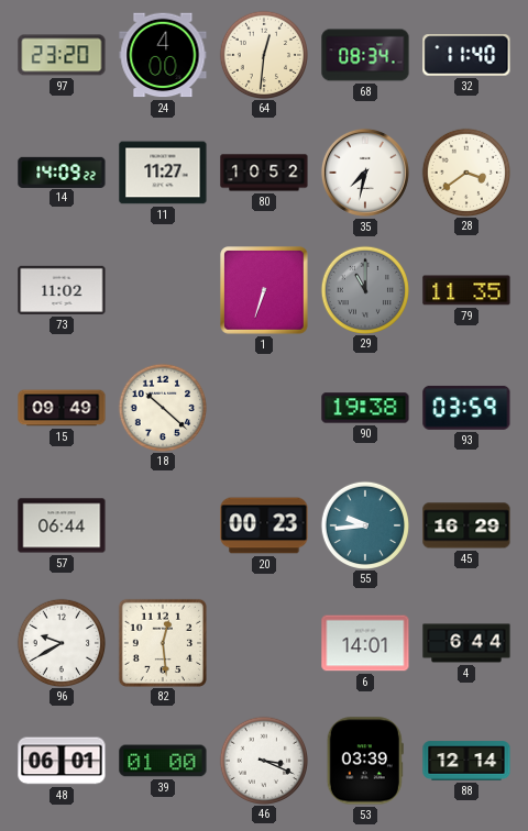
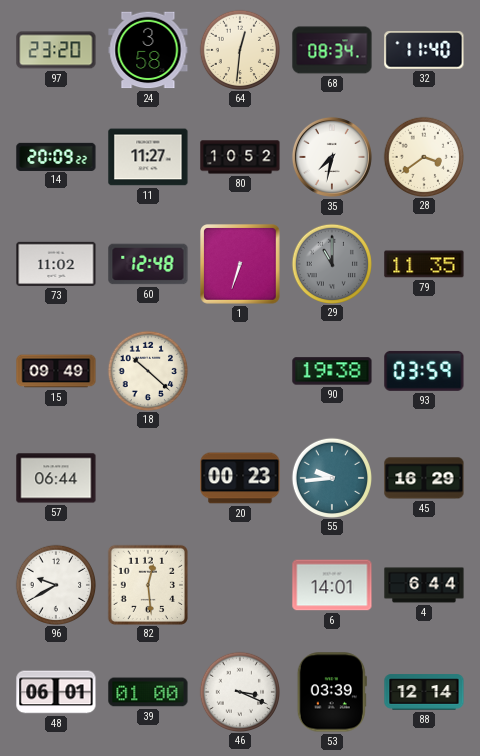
24: 4:00 -> 3:58 (148, 50)
14: 14:09 -> 20:09 (56, 156)
60: none -> 12:48 (148, 264)
